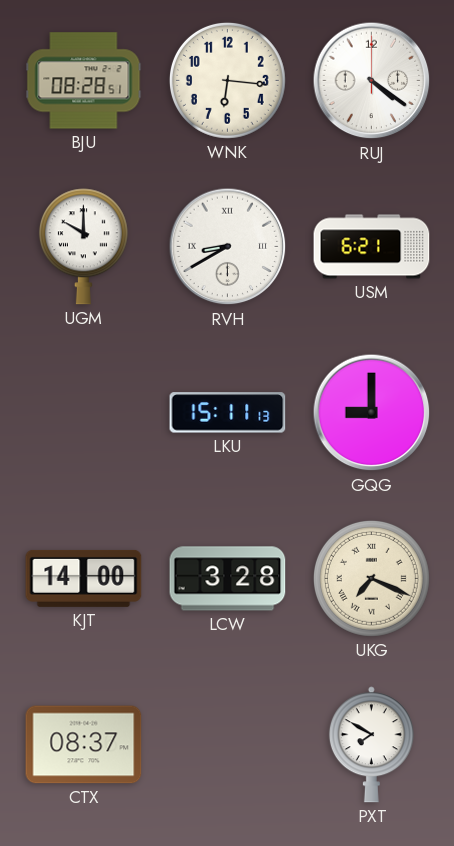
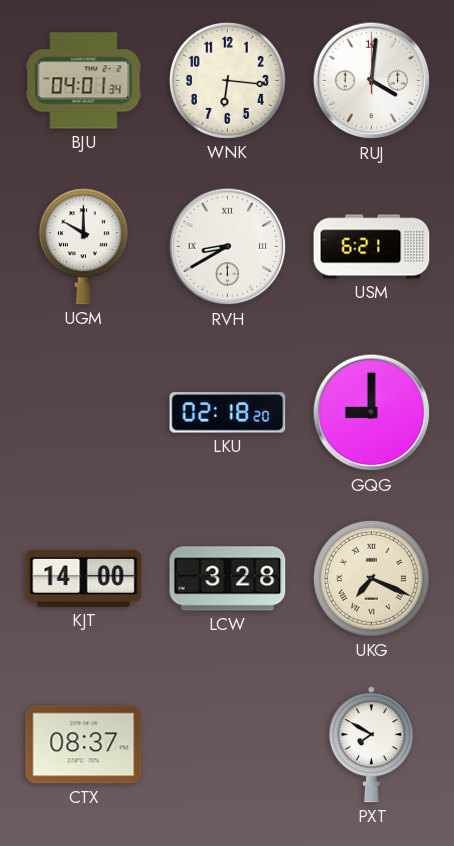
BJU: 08:28 -> 04:01 (84, 81)
RUJ: 4:21 -> 4:01 (372, 81)
LKU: 15:11 -> 02:18 (228, 413)
